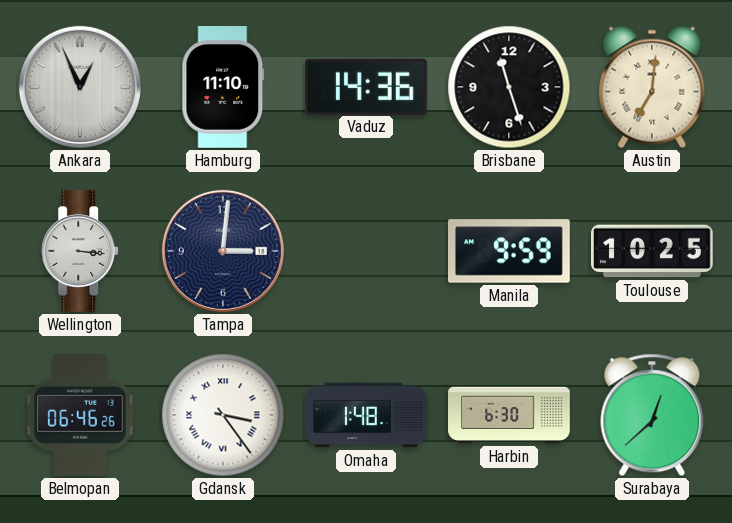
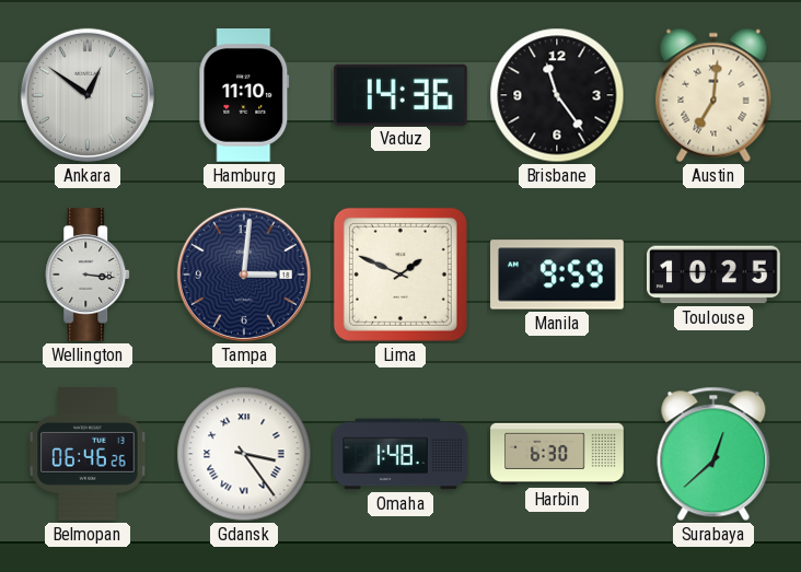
Ankara: 12:56 -> 12:51 (88, 95)
Brisbane: 11:27 -> 11:24 (557, 95)
Lima: none -> 1:49 (400, 275)
